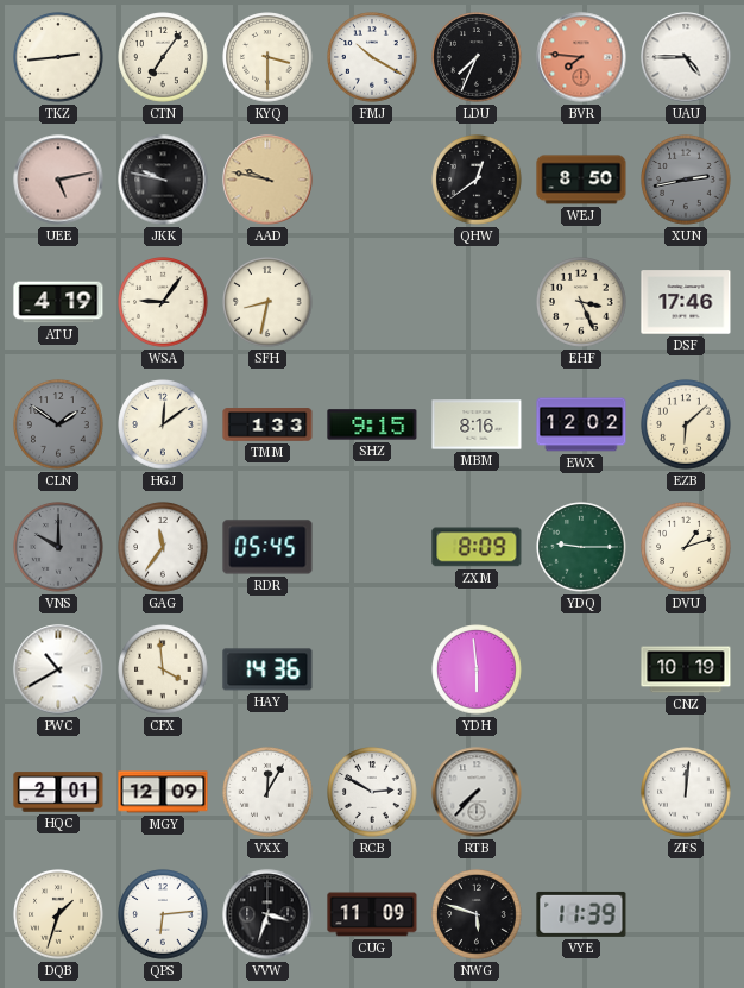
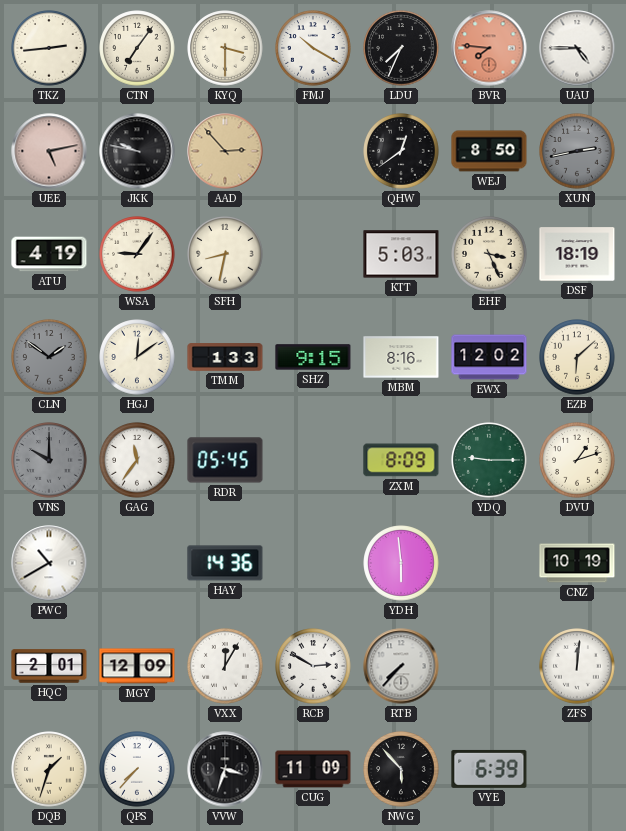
AAD: 9:47 -> 2:53 (225, 151)
KTT: none -> 5:03 (401, 254)
DSF: 17:46 -> 18:19 (577, 254)
CFX: 3:59 -> none (163, 669)
QPS: 6:14 -> 7:37 (137, 769)
NWG: 5:48 -> 5:53 (401, 769)
VYE: 11:39 -> 6:39 (489, 769)
